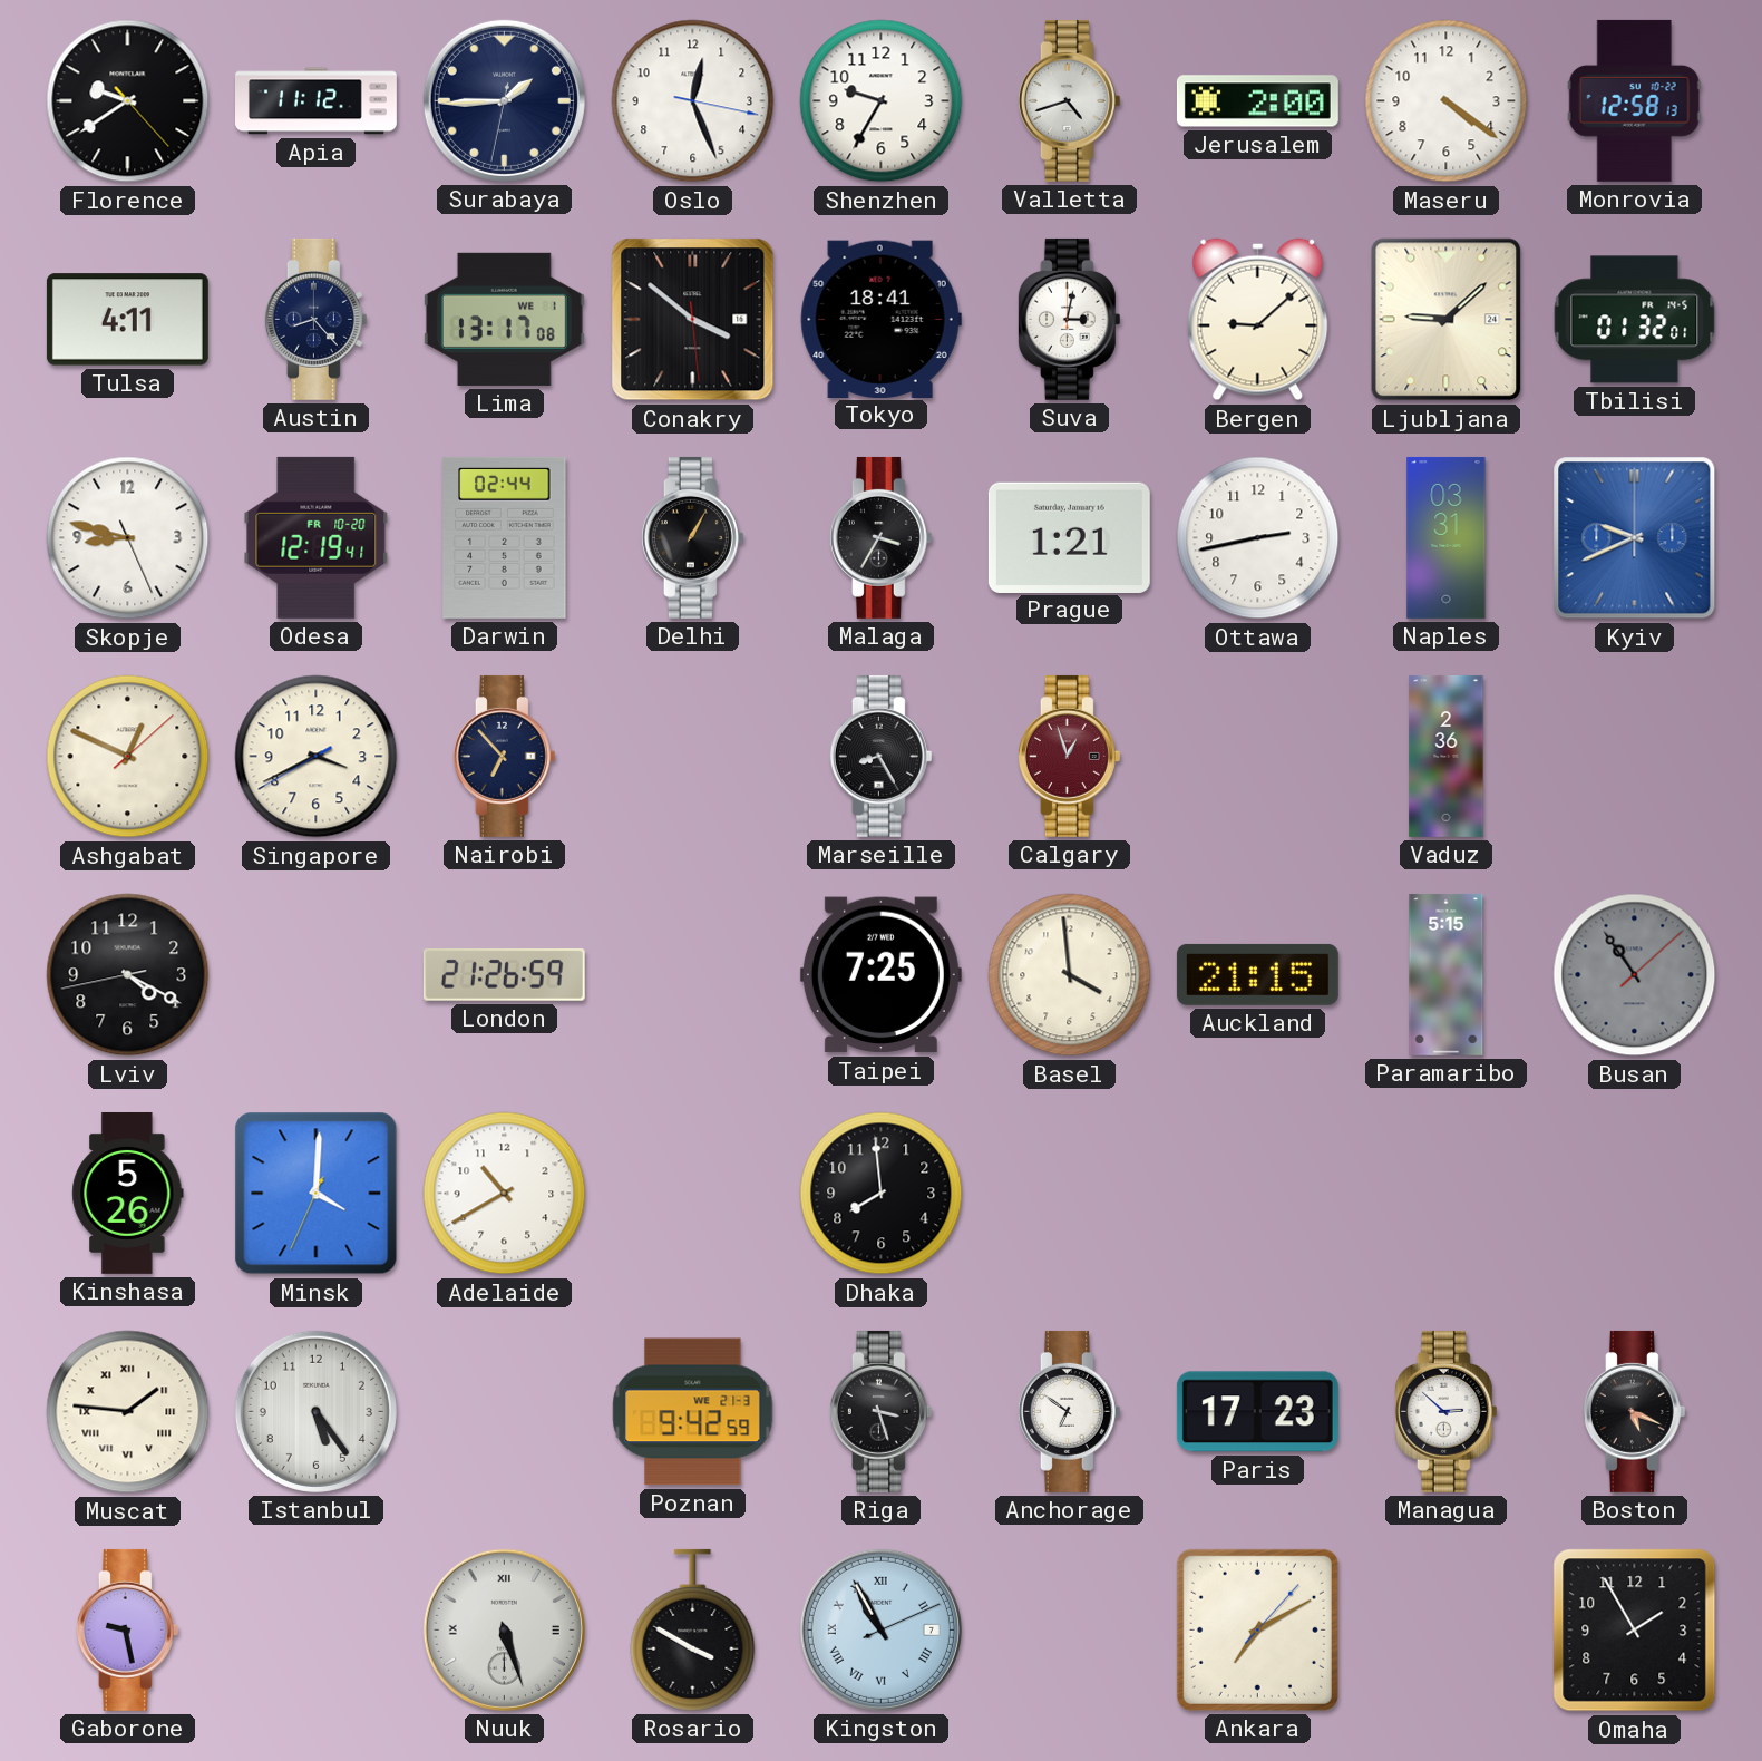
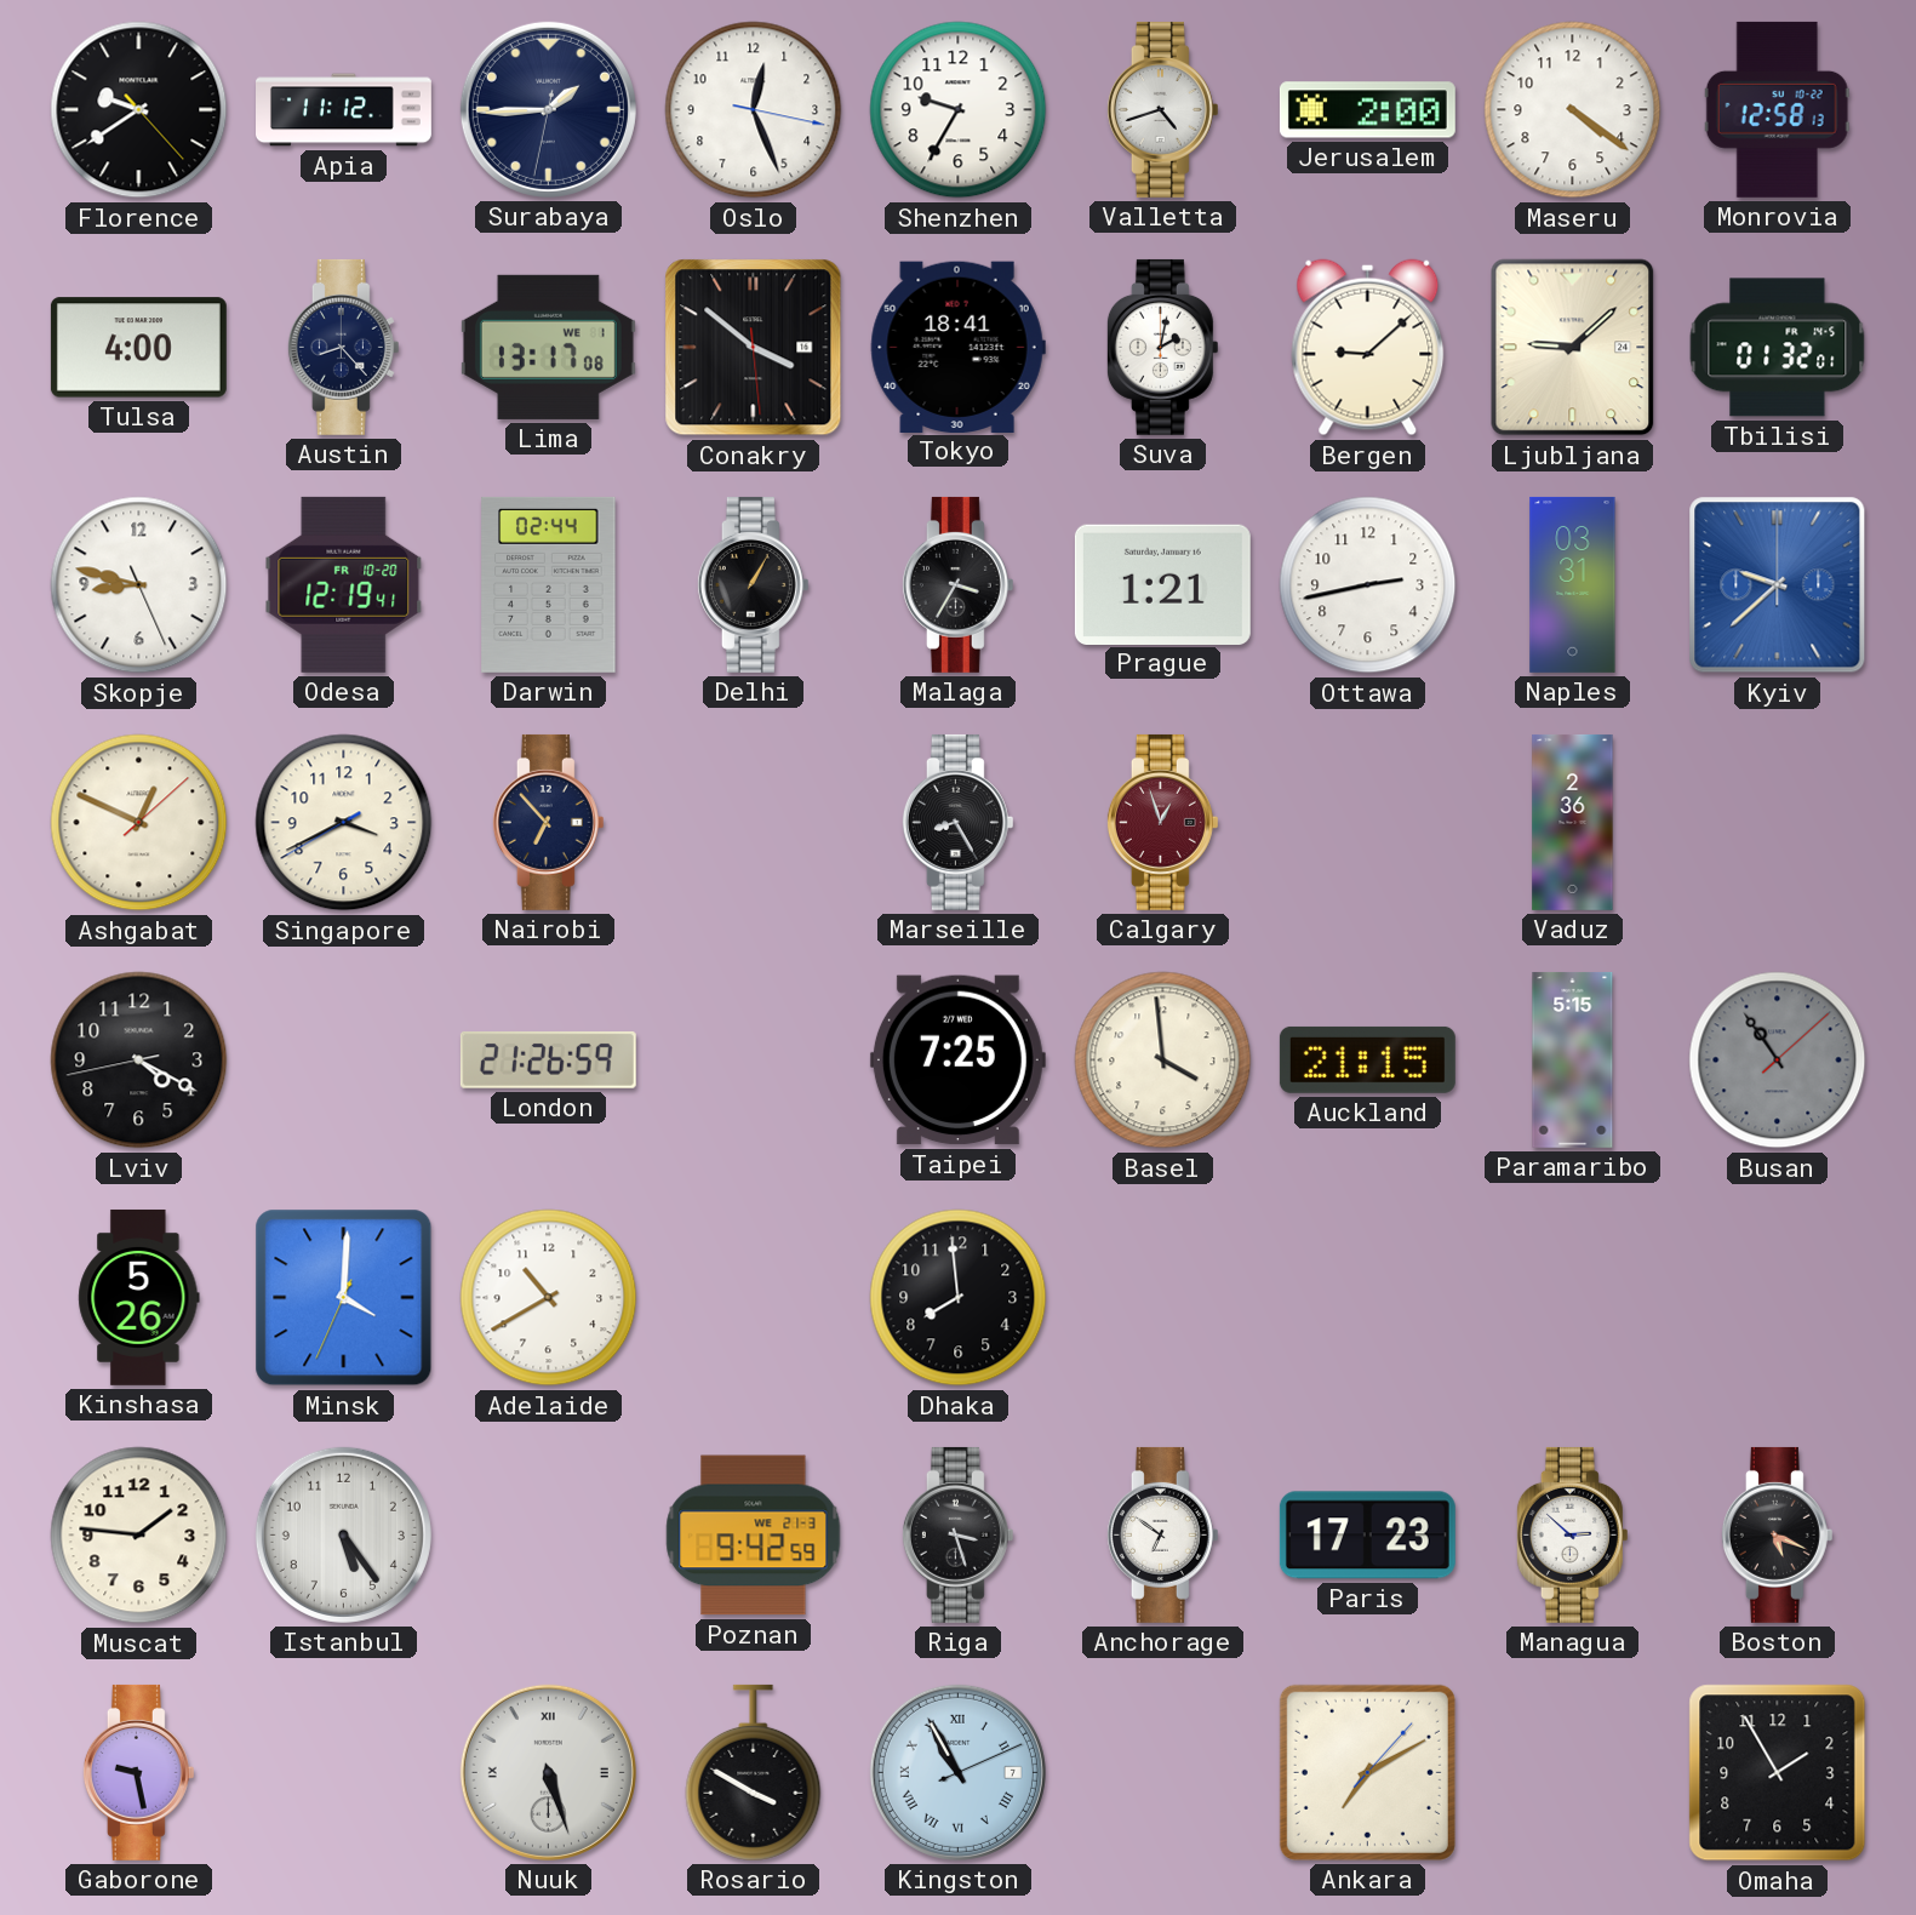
Tulsa: 4:11 -> 4:00 (138, 348)
Suva: 3:02 -> 2:02 (1162, 347)
Kyiv: 9:41 -> 9:38 (1778, 585)
Muscat numerals: Roman -> Arabic (139, 1536)
